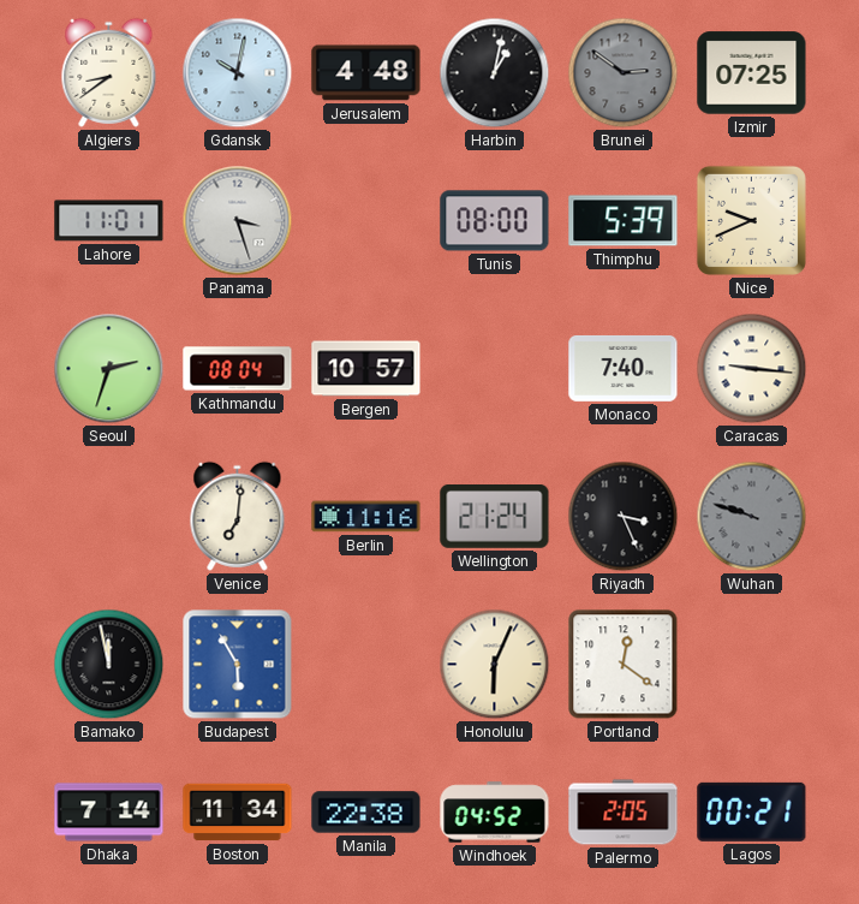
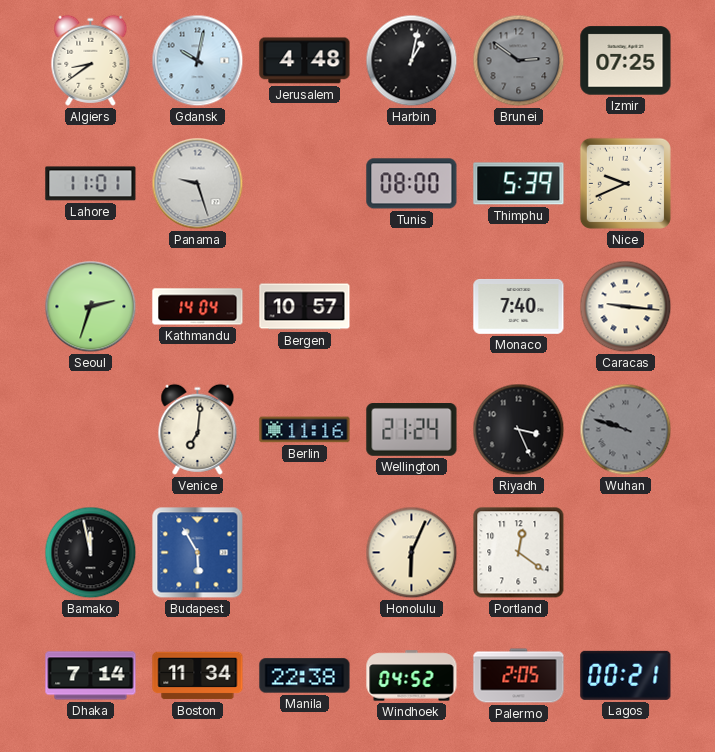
Panama: 3:27 -> 9:27 (198, 184)
Kathmandu: 08:04 -> 14:04 (198, 307)
